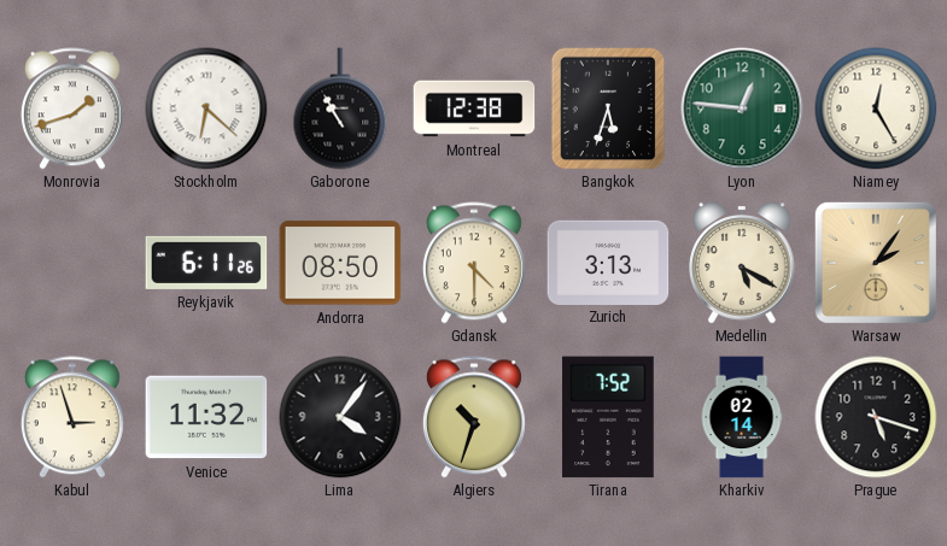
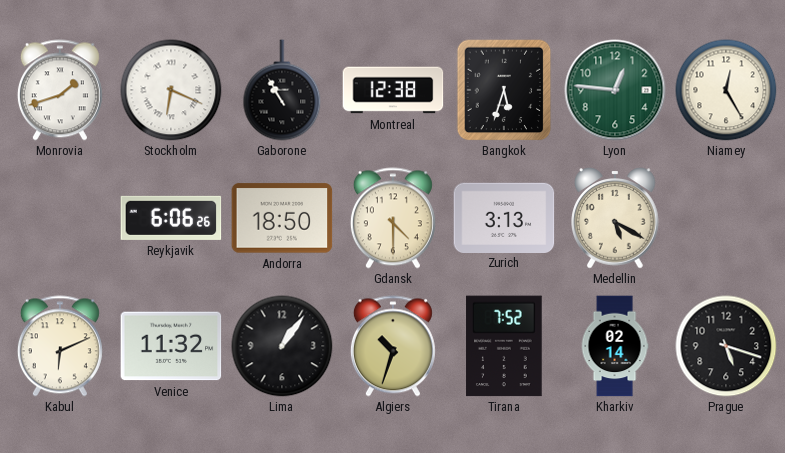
Stockholm: 6:22 -> 6:19 (171, 90)
Reykjavik: 6:11 -> 6:06 (171, 218)
Andorra: 08:50 -> 18:50 (282, 218)
Warsaw: 2:06 -> none (876, 263)
Kabul: 2:57 -> 6:11 (60, 346)
Lima: 4:06 -> 1:06 (282, 346)
